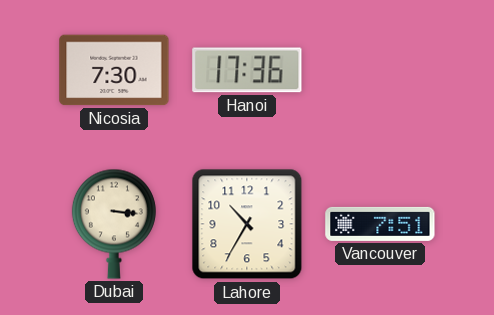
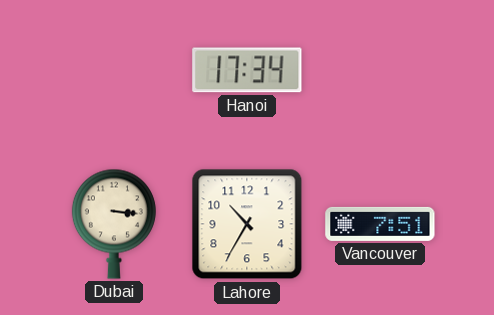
Nicosia: 7:30 -> none (114, 70)
Hanoi: 17:36 -> 17:34 (247, 70)
